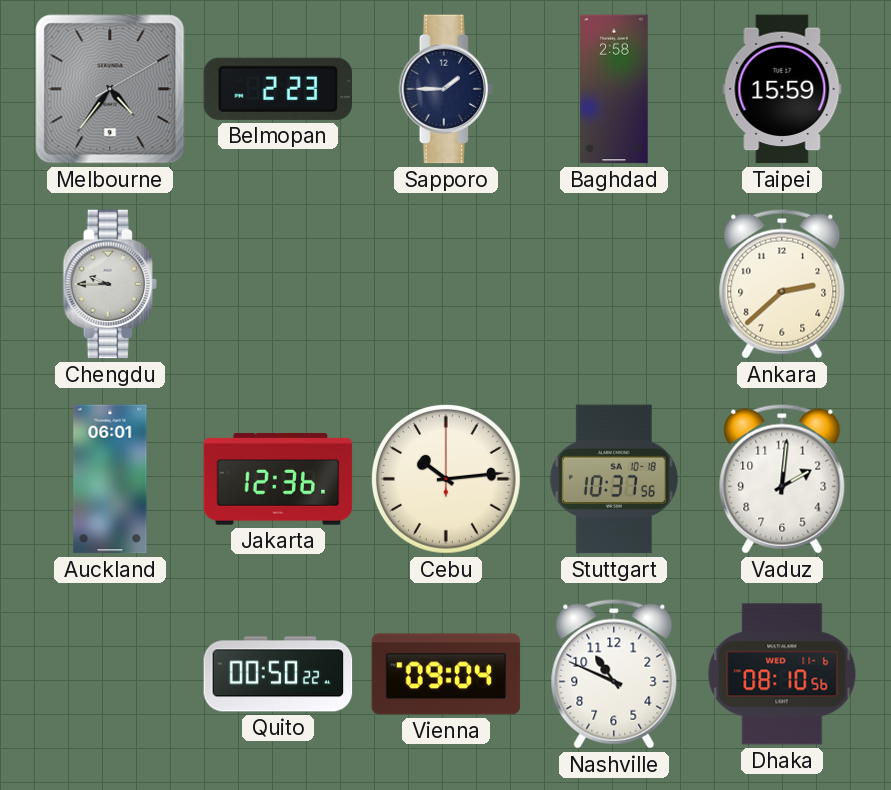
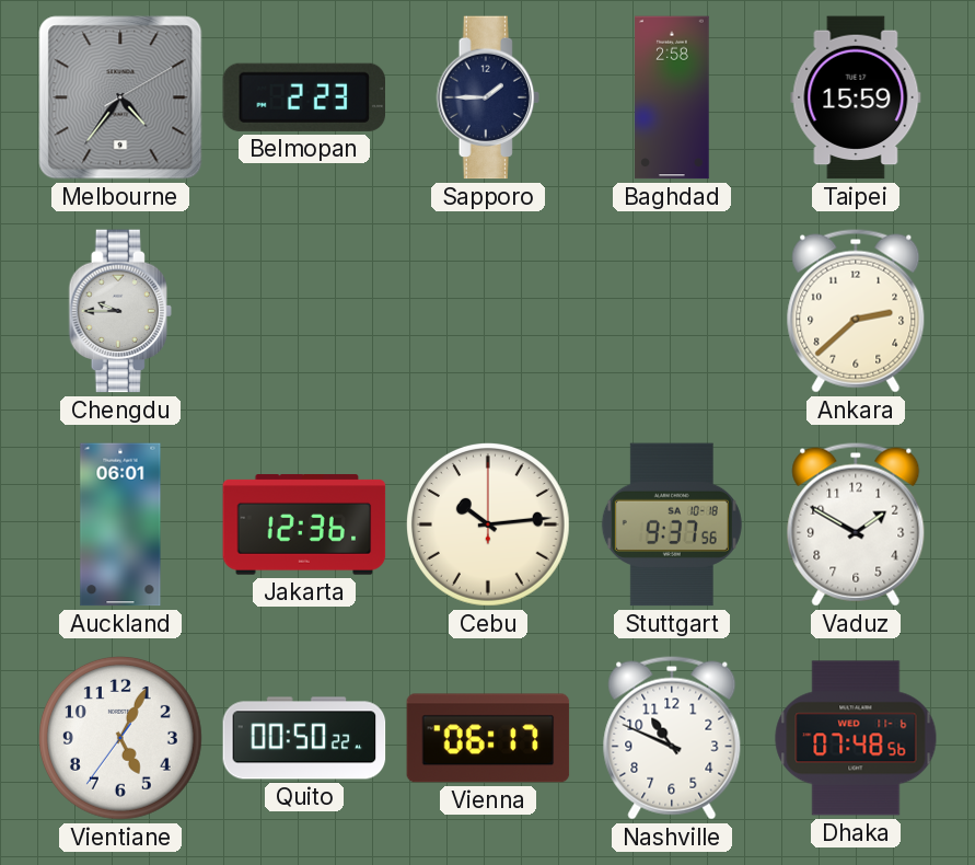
Stuttgart: 10:37 -> 9:37 (672, 524)
Vaduz: 2:01 -> 1:50 (856, 524)
Vientiane: none -> 5:04 (121, 739)
Vienna: 09:04 -> 06:17 (488, 738)
Dhaka: 08:10 -> 07:48 (856, 738)
